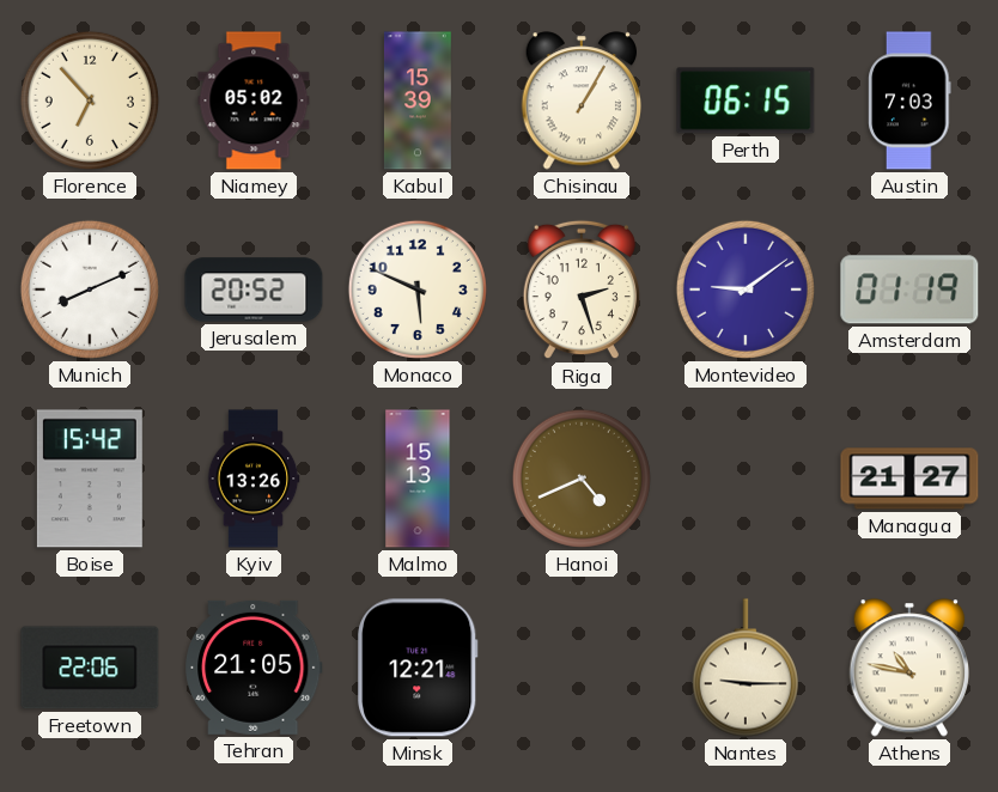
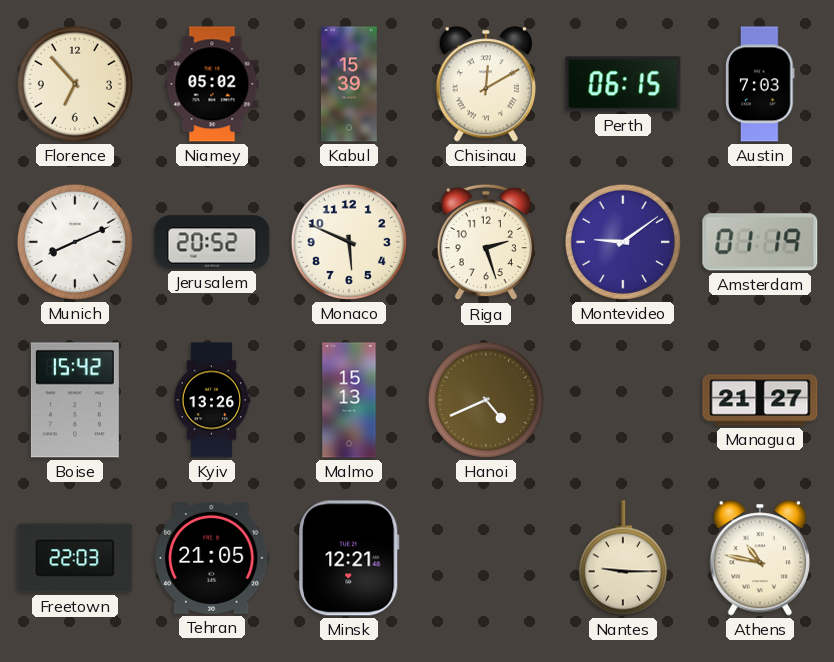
Chisinau: 1:05 -> 12:10 (486, 84)
Freetown: 22:06 -> 22:03 (75, 558)
